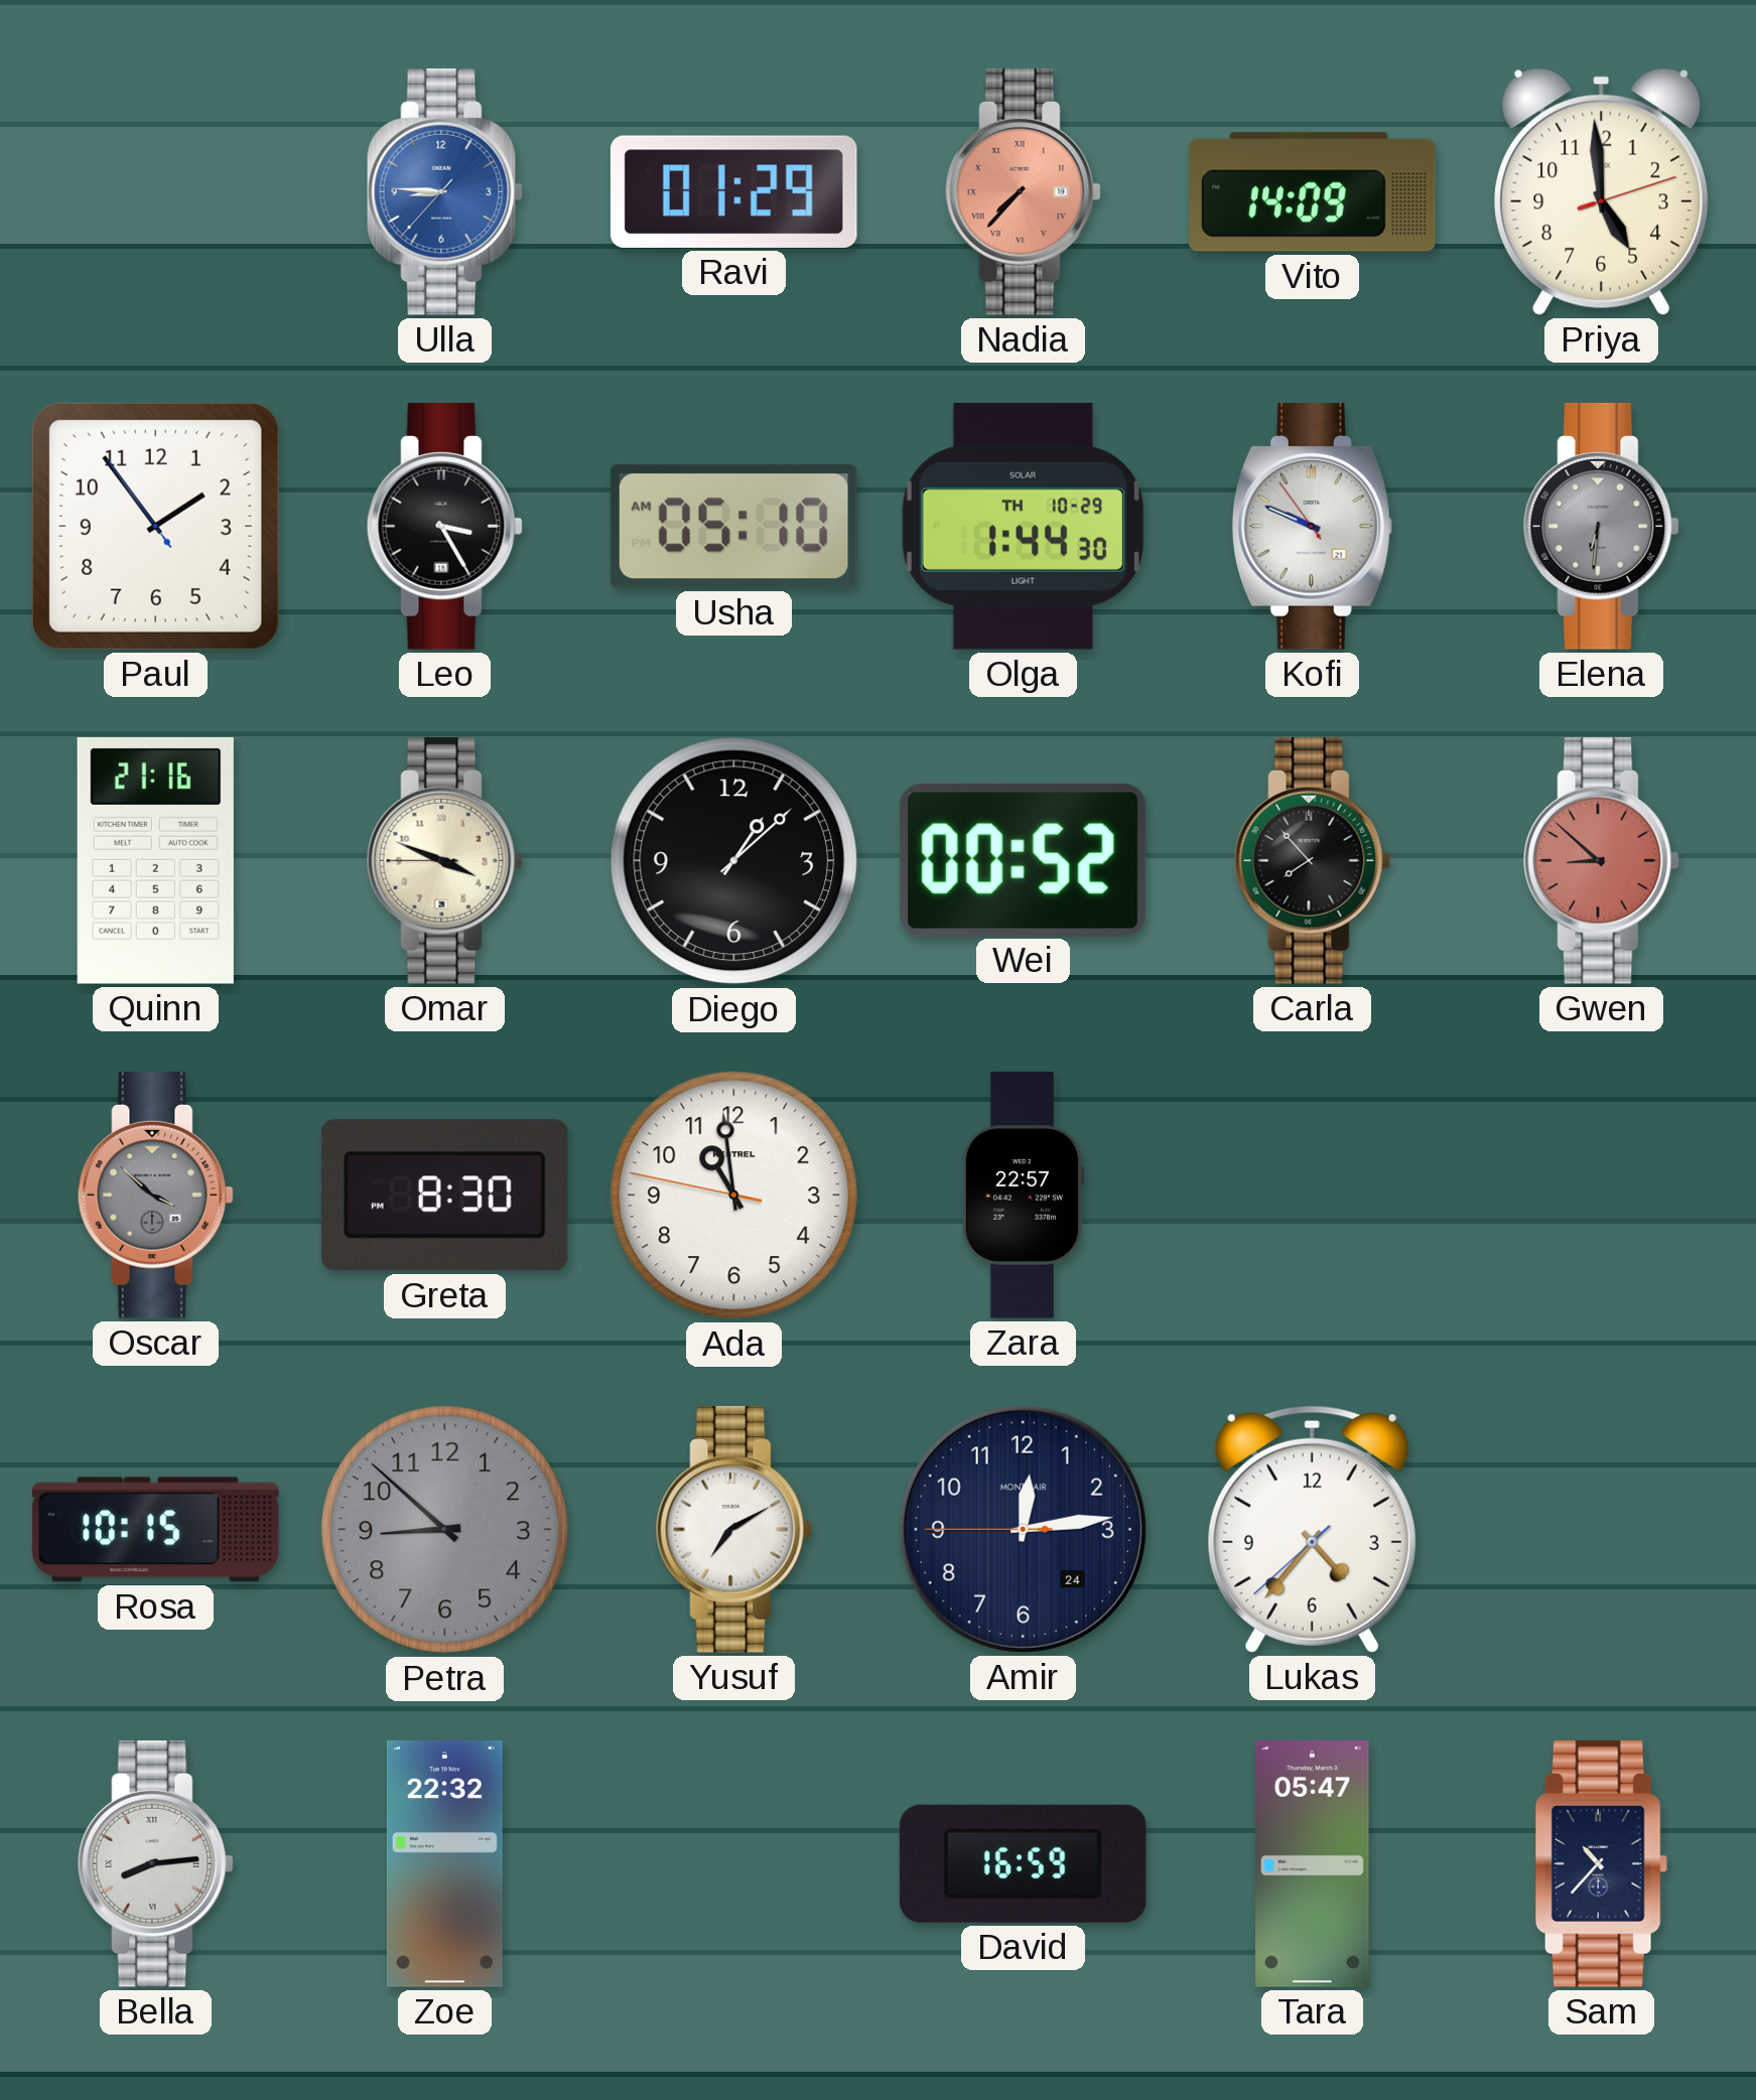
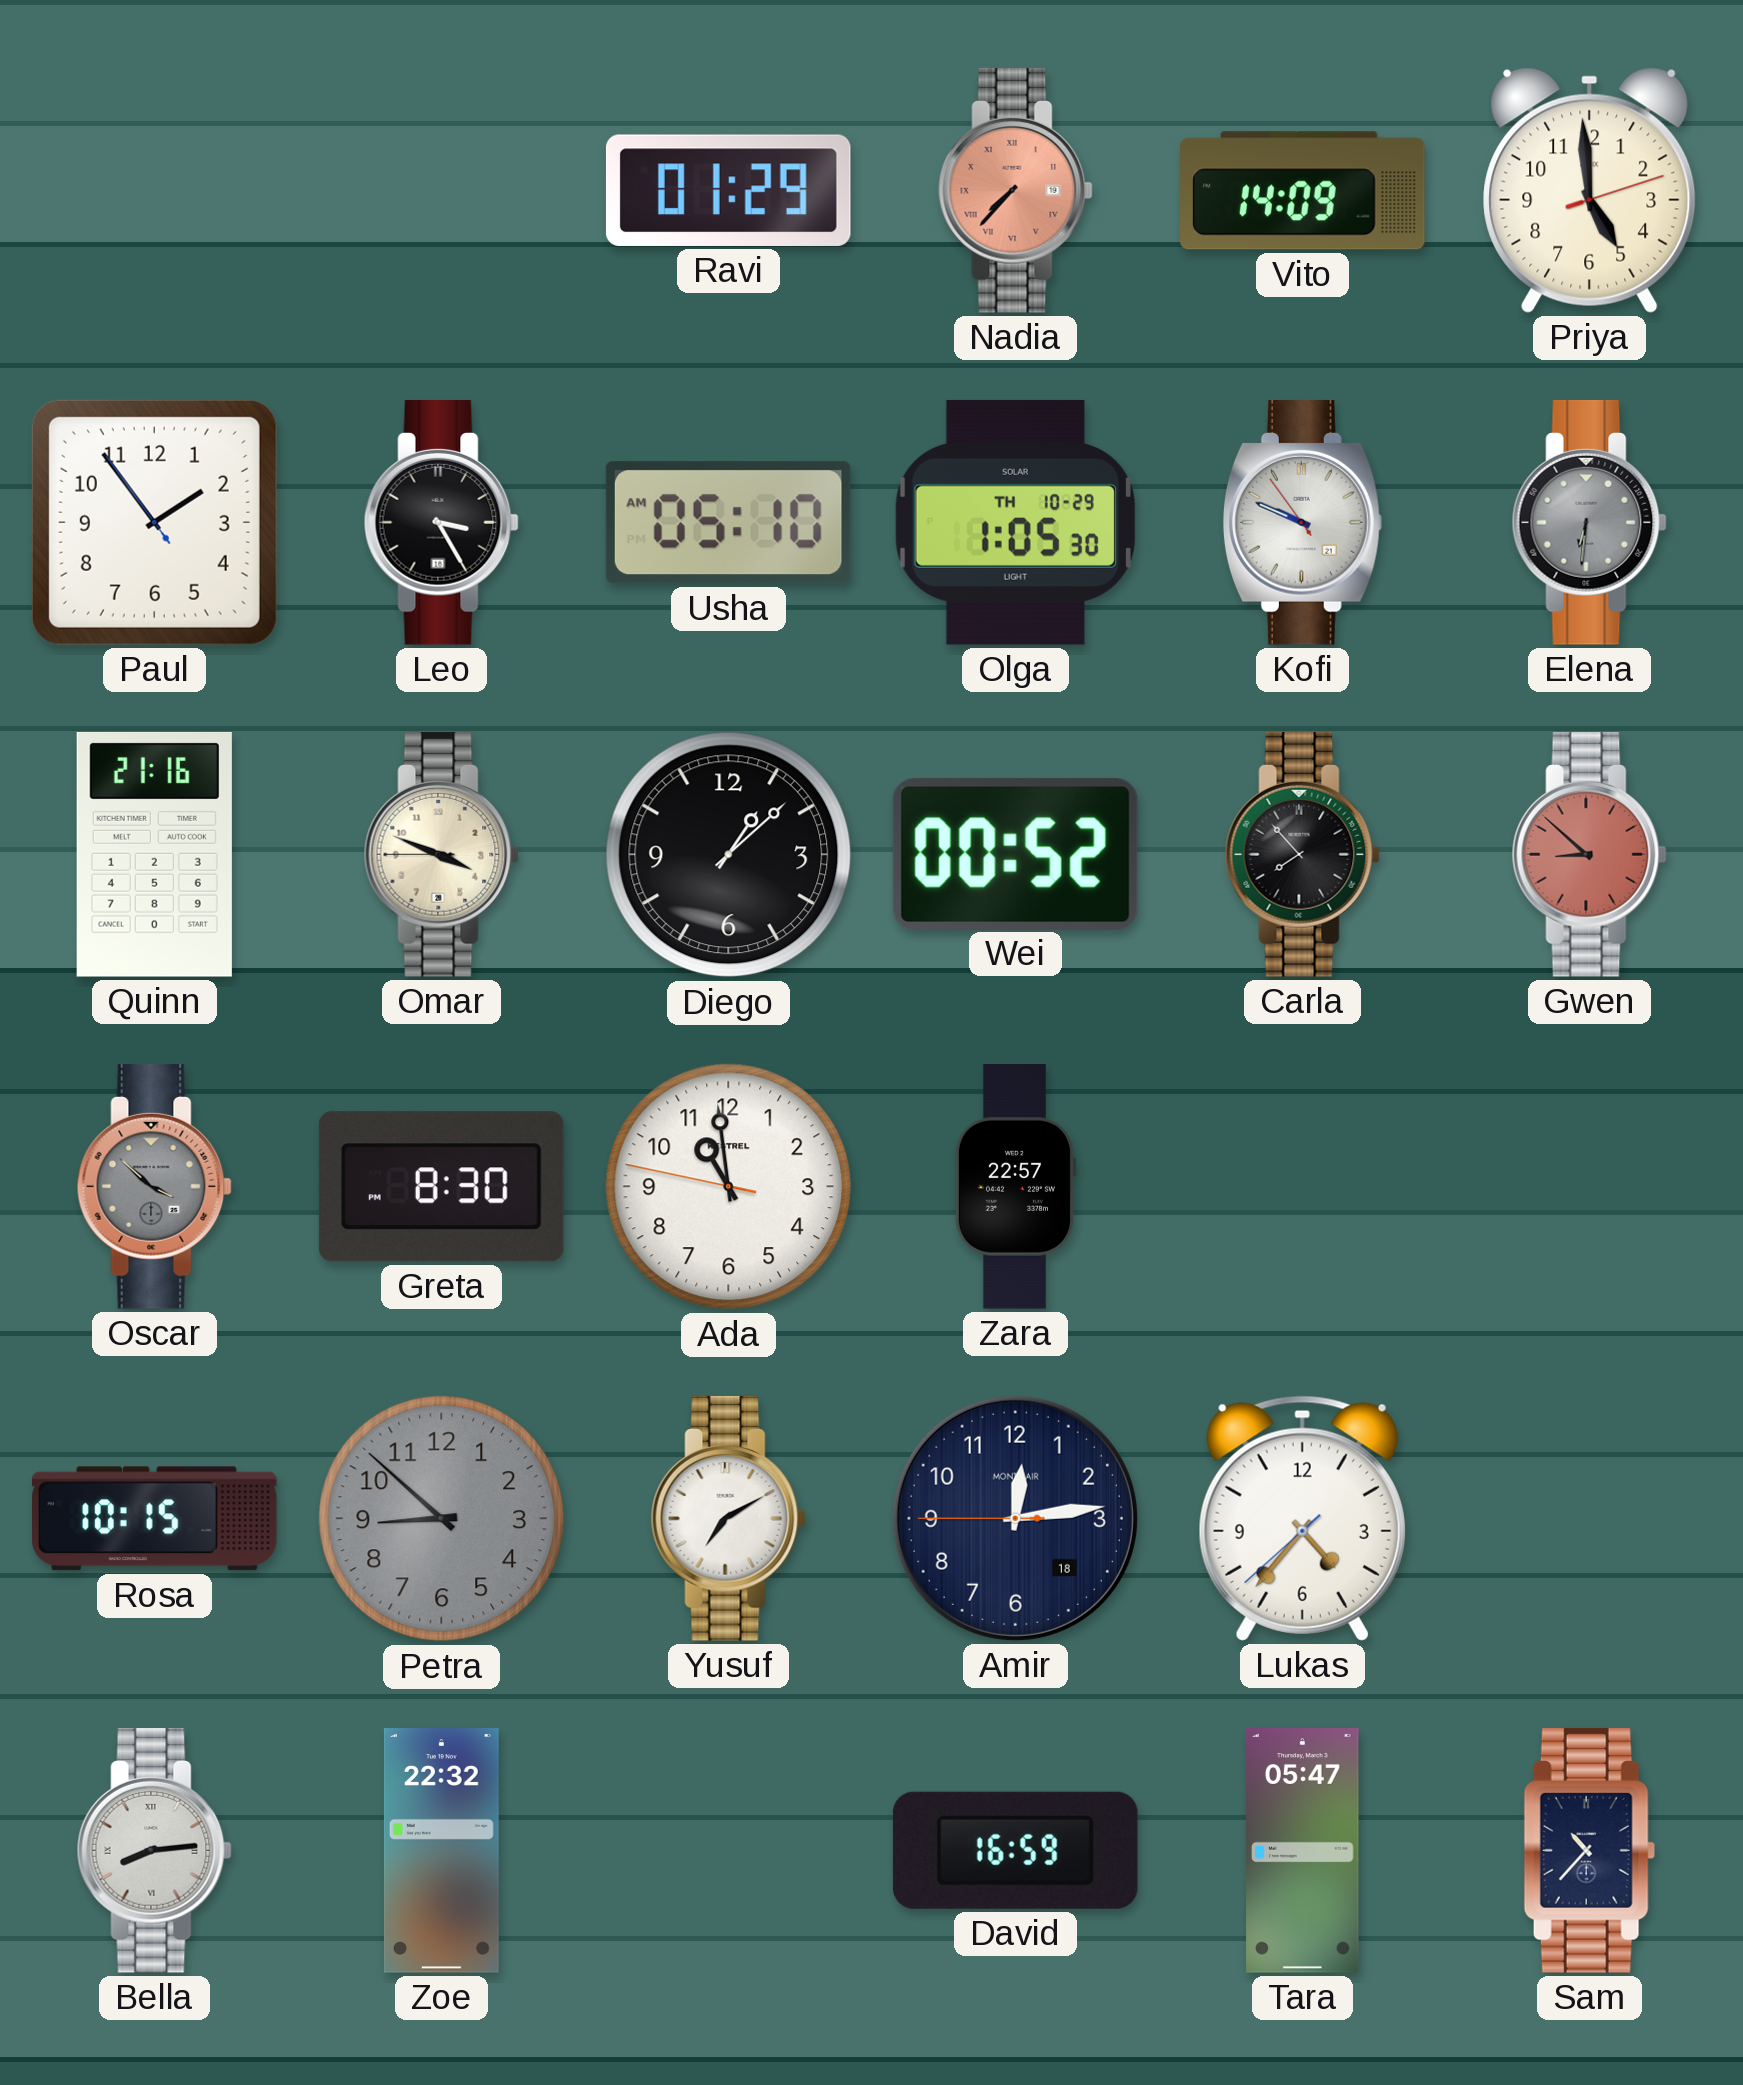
Ulla: 8:45 -> none (444, 192)
Olga: 1:44 -> 1:05 (1015, 522)
Amir date: 24 -> 18 (1015, 1518)
